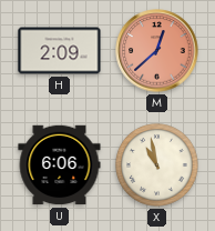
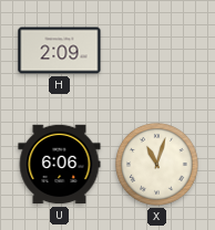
M: 12:38 -> none (157, 51)
X: 10:58 -> 11:03 (157, 165)
